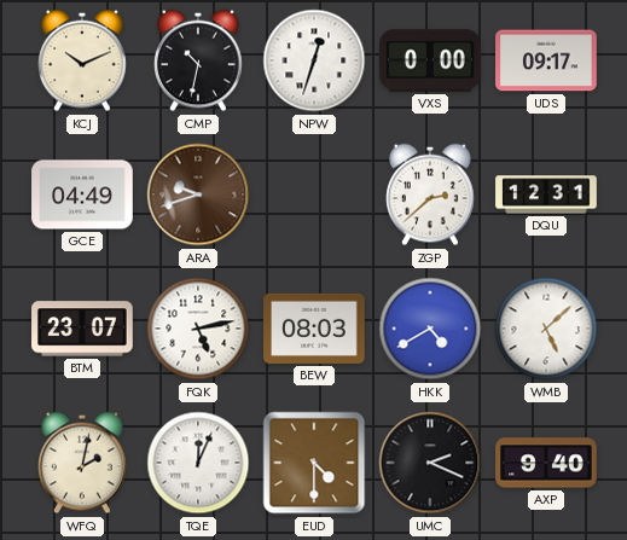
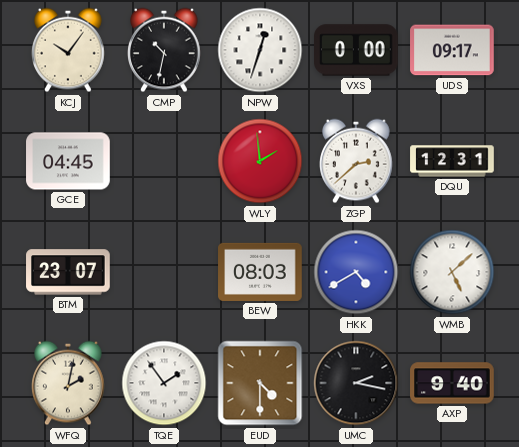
KCJ: 10:11 -> 10:06 (69, 50)
GCE: 04:49 -> 04:45 (68, 161)
ARA: 9:42 -> none (198, 194)
WLY: none -> 1:59 (260, 161)
FQK: 5:13 -> none (198, 329)
TQE: 12:04 -> 1:54 (164, 383)
UMC: 2:19 -> 2:17 (356, 383)
